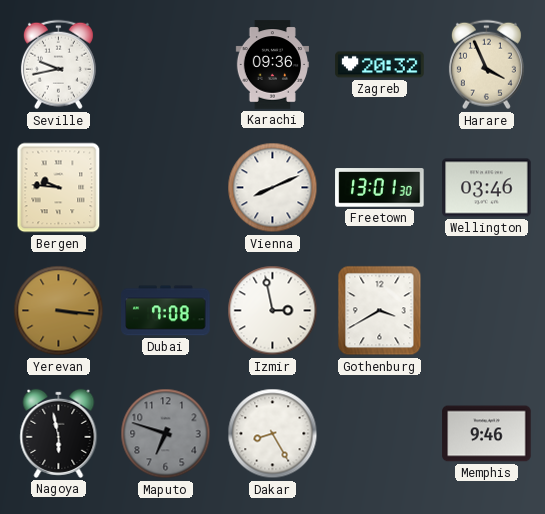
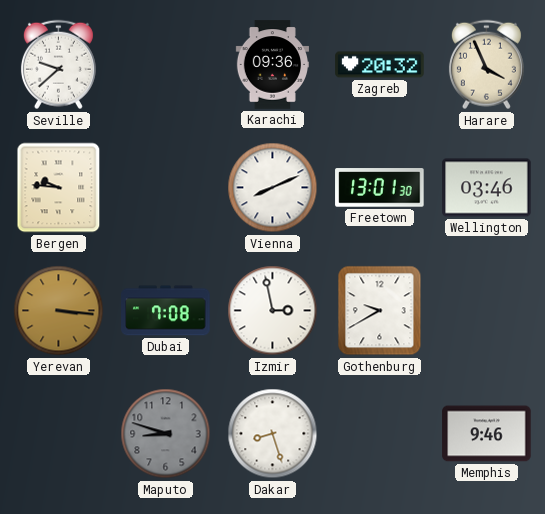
Seville: 9:43 -> 9:38 (58, 65)
Gothenburg: 3:40 -> 9:40 (380, 311)
Nagoya: 5:58 -> none (59, 433)
Maputo: 6:48 -> 8:48 (166, 434)
Dakar: 8:25 -> 8:27 (273, 434)
